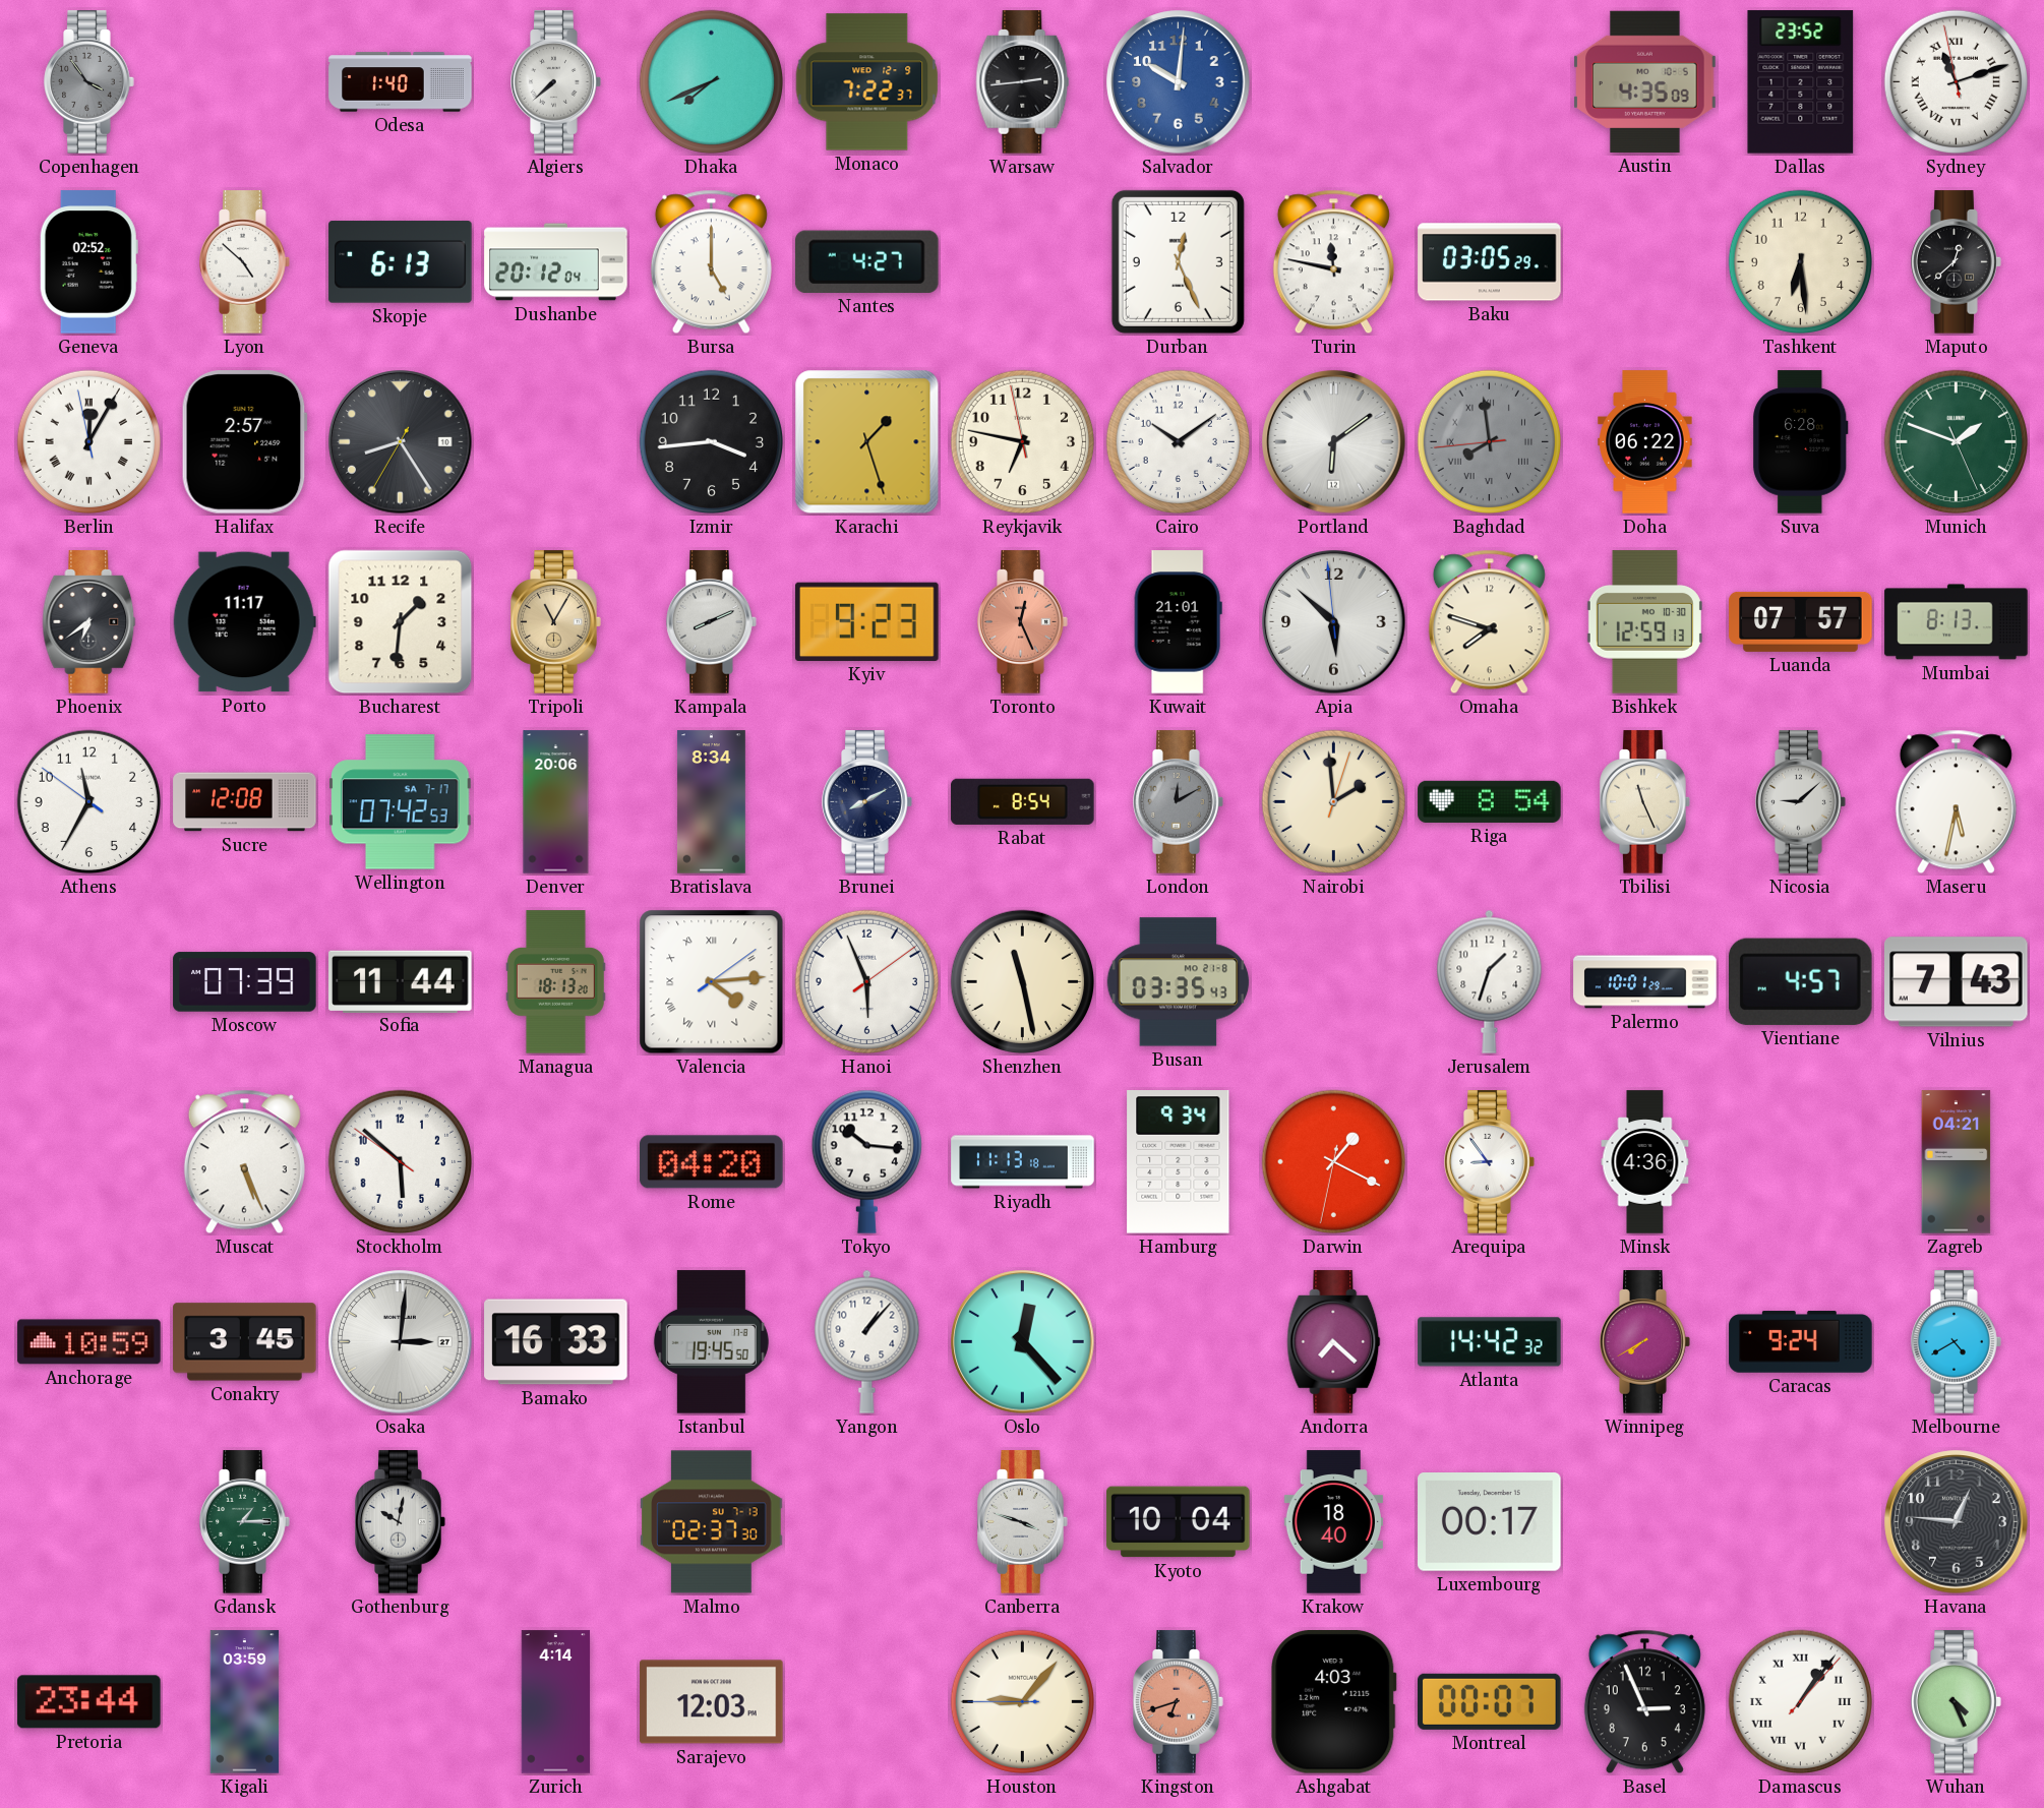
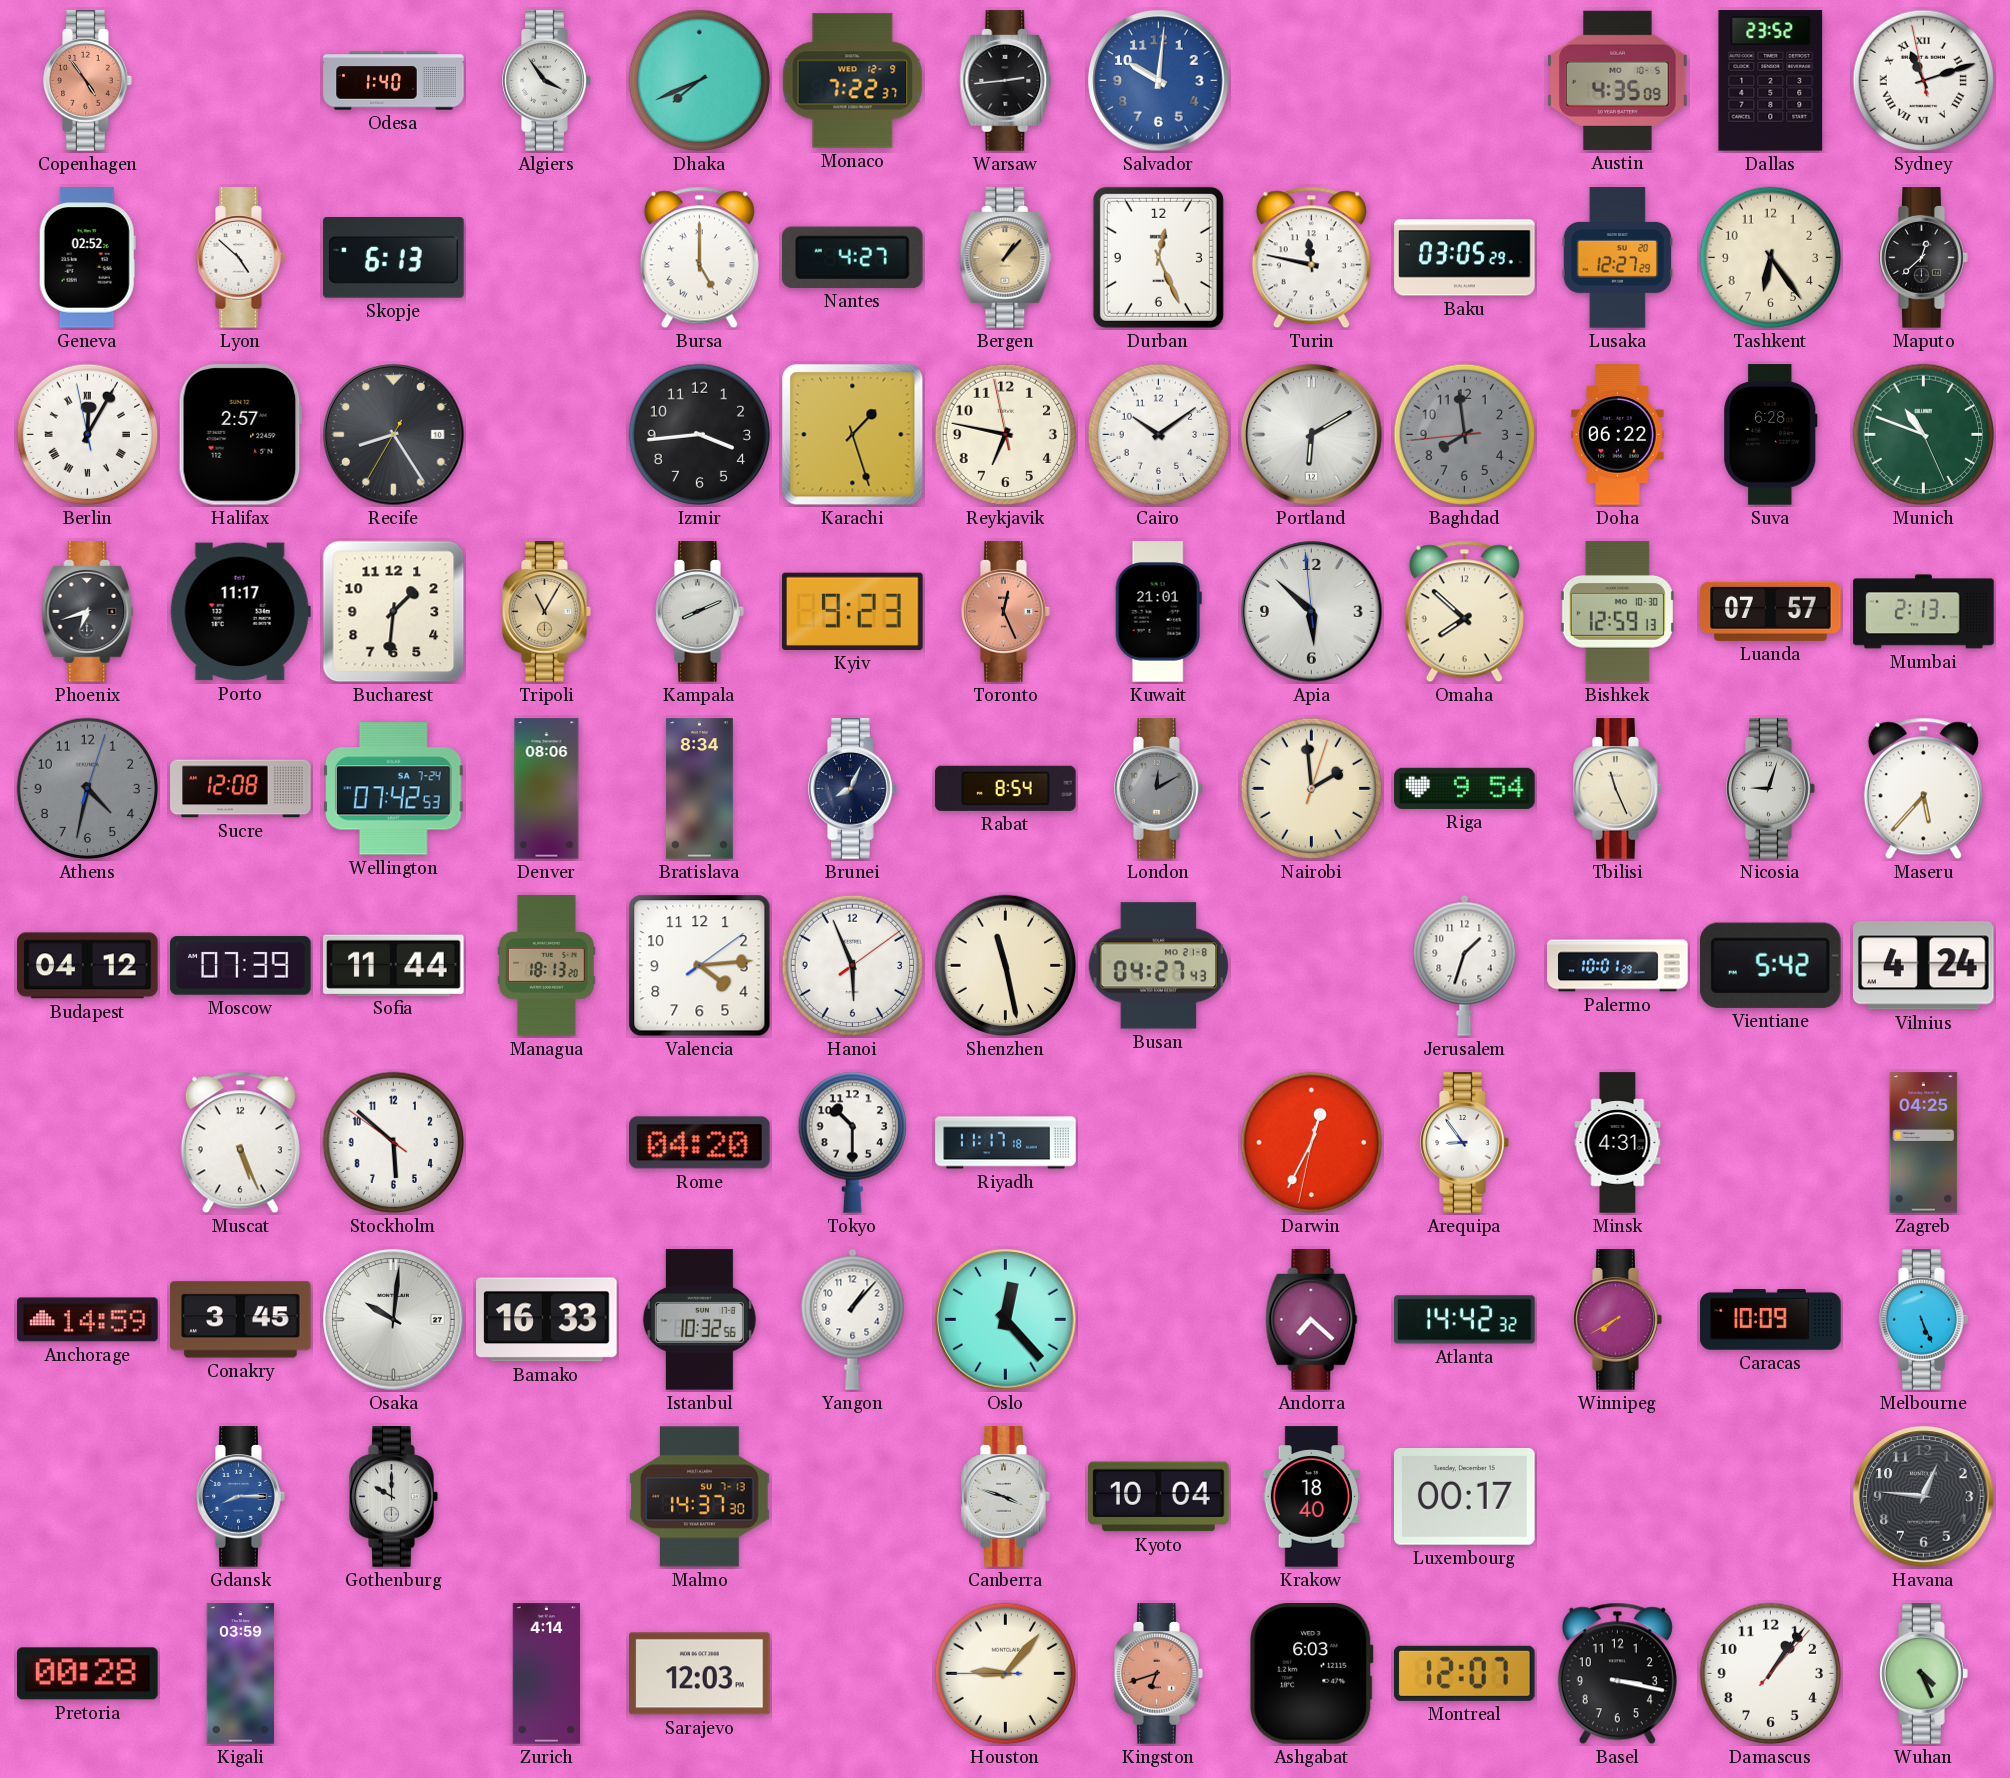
Copenhagen: 3:54 -> 4:54 (88, 81)
Copenhagen dial: grey -> salmon (88, 81)
Algiers: 7:38 -> 3:54 (547, 81)
Dushanbe: 20:12 -> none (556, 262)
Bergen: none -> 1:07 (1006, 258)
Lusaka: none -> 12:27 (1618, 258)
Tashkent: 6:29 -> 6:24 (1771, 258)
Portland: 6:09 -> 6:10 (1312, 435)
Baghdad numerals: Roman -> Arabic (1465, 435)
Munich: 1:48 -> 10:48 (1924, 435)
Phoenix: 6:39 -> 6:42 (88, 612)
Omaha: 7:48 -> 7:52 (1464, 612)
Mumbai: 8:13 -> 2:13 (1924, 612)
Athens: 11:34 -> 4:32 (88, 789)
Athens dial: white -> grey (88, 789)
Wellington date: SA 7-17 -> SA 7-24 (394, 789)
Denver: 20:06 -> 08:06 (547, 789)
Brunei: 8:10 -> 8:04 (853, 789)
Riga: 8:54 -> 9:54 (1465, 788)
Nicosia: 9:08 -> 9:03 (1771, 789)
Maseru: 5:32 -> 5:37 (1923, 789)
Budapest: none -> 04:12 (88, 966)
Valencia numerals: Roman -> Arabic (700, 966)
Busan: 03:35 -> 04:27 (1159, 966)
Vientiane: 4:57 -> 5:42 (1770, 965)
Vilnius: 7:43 -> 4:24 (1924, 966)
Tokyo: 10:16 -> 10:30 (852, 1142)
Riyadh: 11:13 -> 11:17 (1006, 1143)
Hamburg: 9:34 -> none (1179, 1162)
Darwin: 1:19 -> 12:34 (1312, 1143)
Minsk: 4:36 -> 4:31 (1618, 1143)
Zagreb: 04:21 -> 04:25 (1924, 1143)
Anchorage: 10:59 -> 14:59 (88, 1320)
Osaka: 3:01 -> 10:01 (394, 1320)
Istanbul: 19:45 -> 10:32 (699, 1320)
Caracas: 9:24 -> 10:09 (1771, 1320)
Melbourne: 4:40 -> 5:26 (1924, 1320)
Gdansk: 1:15 -> 8:15 (241, 1497)
Gdansk dial: green -> blue (241, 1497)
Gothenburg: 10:02 -> 10:00 (394, 1497)
Malmo: 02:37 -> 14:37 (700, 1497)
Pretoria: 23:44 -> 00:28 (88, 1674)
Ashgabat: 4:03 -> 6:03 (1312, 1674)
Montreal: 00:07 -> 12:07 (1465, 1673)
Basel: 2:56 -> 3:17 (1617, 1674)
Damascus numerals: Roman -> Arabic (1771, 1674)
